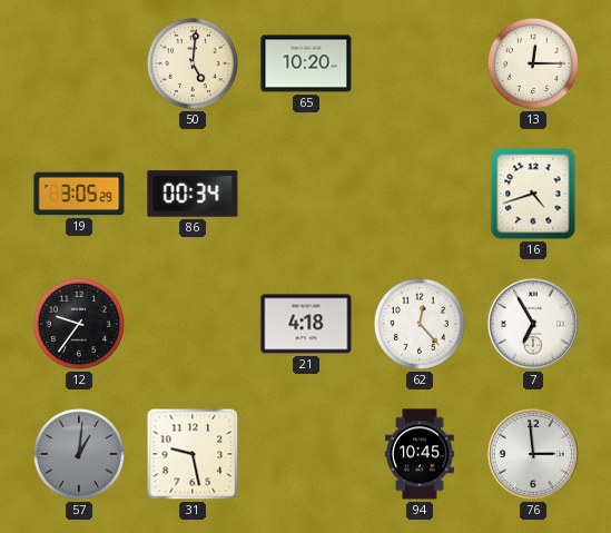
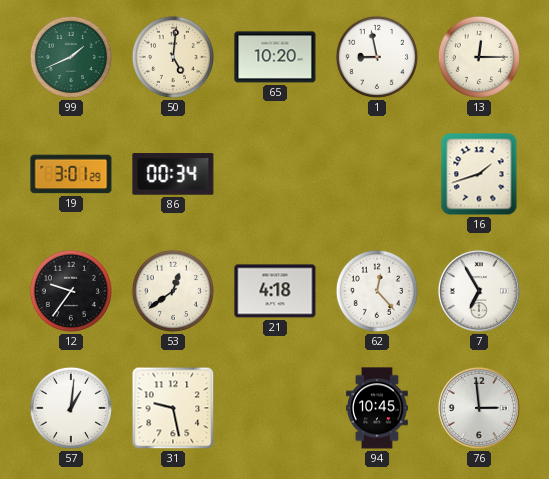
99: none -> 1:41 (71, 57)
1: none -> 8:58 (377, 57)
19: 3:05 -> 3:01 (71, 174)
16: 4:42 -> 1:42 (479, 174)
53: none -> 12:39 (173, 291)
57 dial: grey -> white (71, 408)
